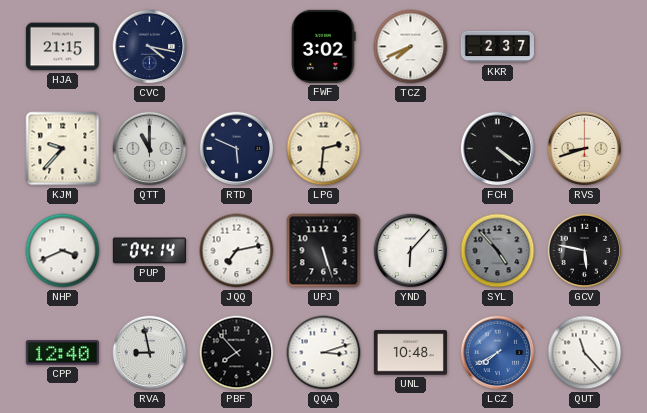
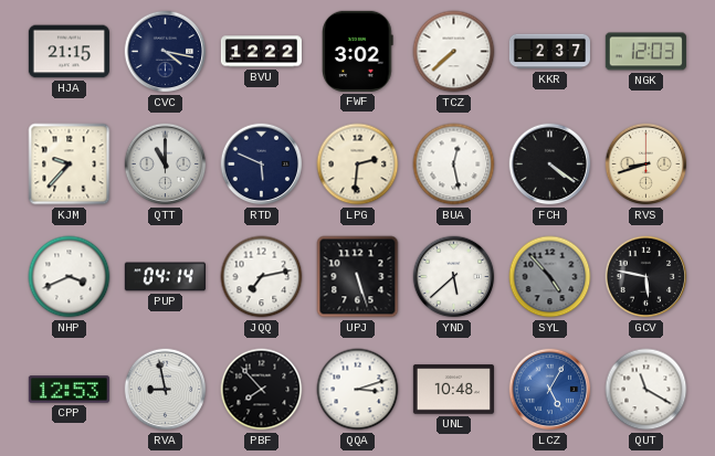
BVU: none -> 12:22 (261, 52)
TCZ: 7:41 -> 7:38 (454, 52)
NGK: none -> 12:03 (645, 52)
BUA: none -> 12:28 (454, 165)
YND: 6:07 -> 5:38 (454, 277)
CPP: 12:40 -> 12:53 (69, 390)
LCZ: 7:40 -> 5:05 (550, 390)
QUT: 11:23 -> 11:20 (646, 390)
